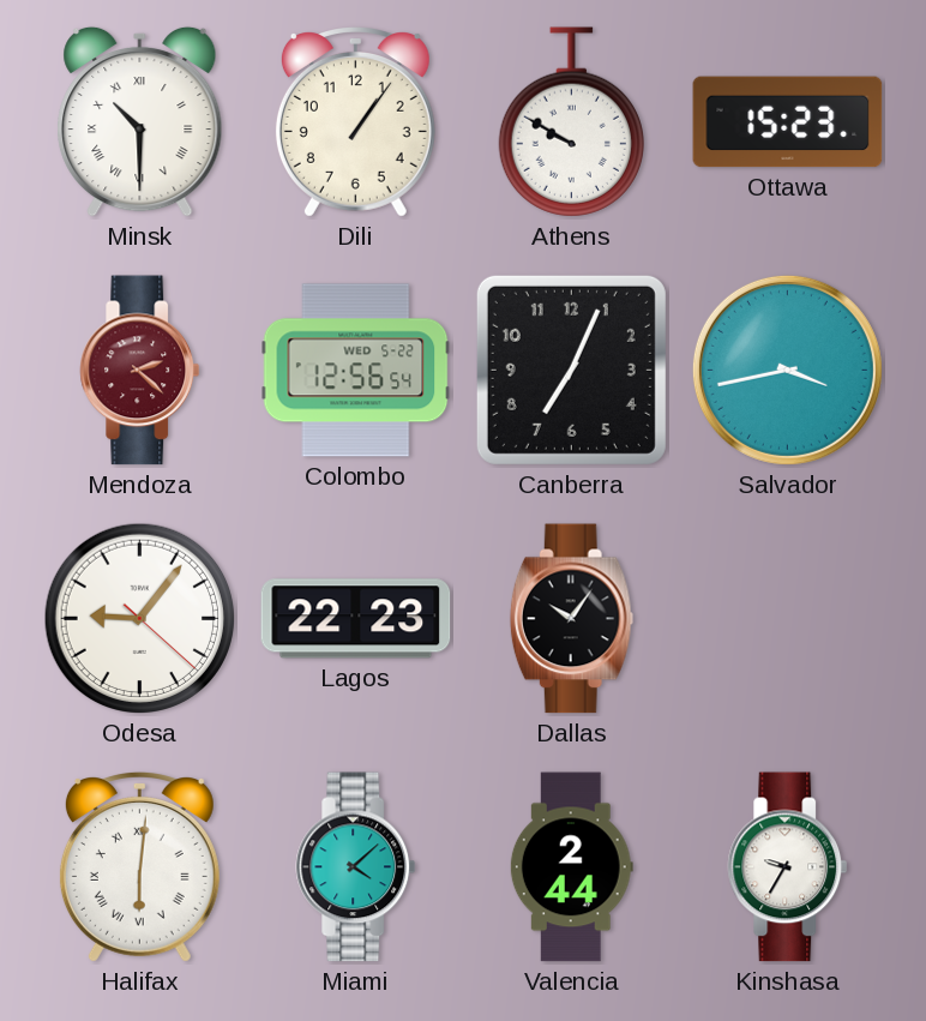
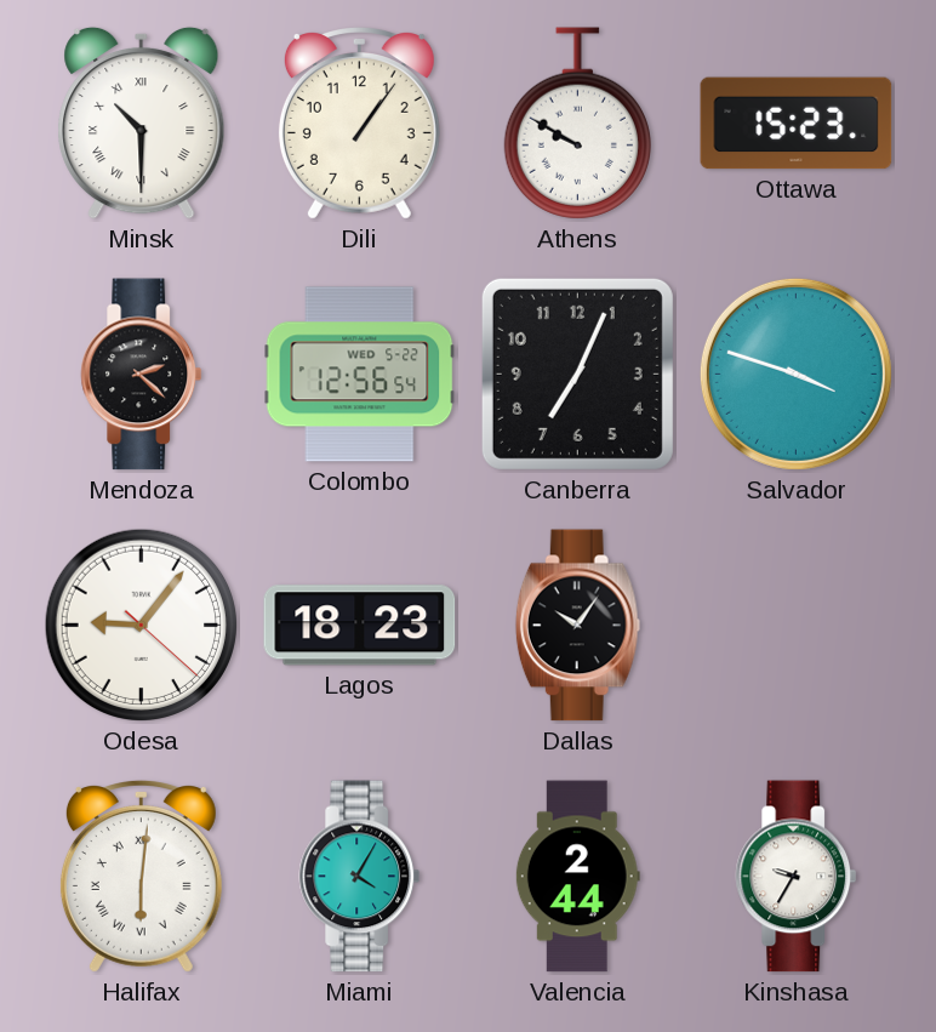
Mendoza dial: burgundy -> black (142, 375)
Salvador: 3:43 -> 3:48 (795, 374)
Lagos: 22:23 -> 18:23 (360, 626)
Miami: 4:08 -> 4:05 (360, 877)
